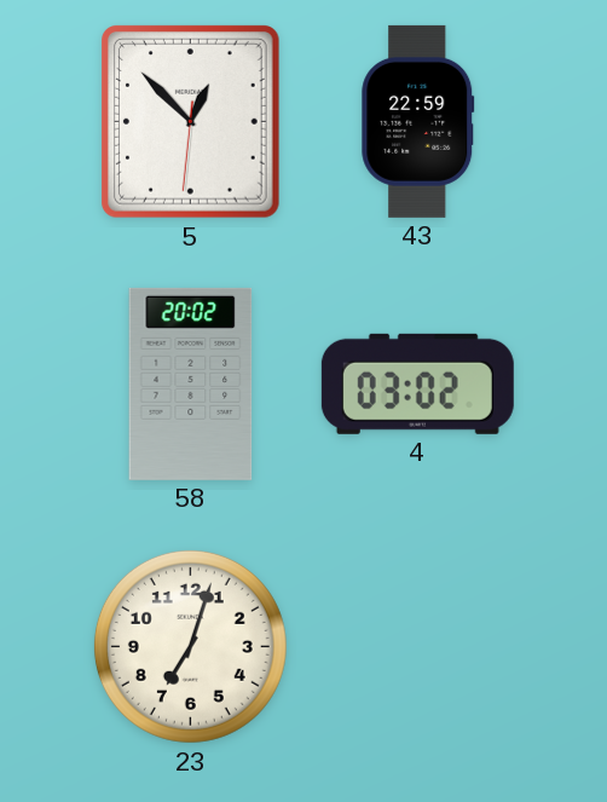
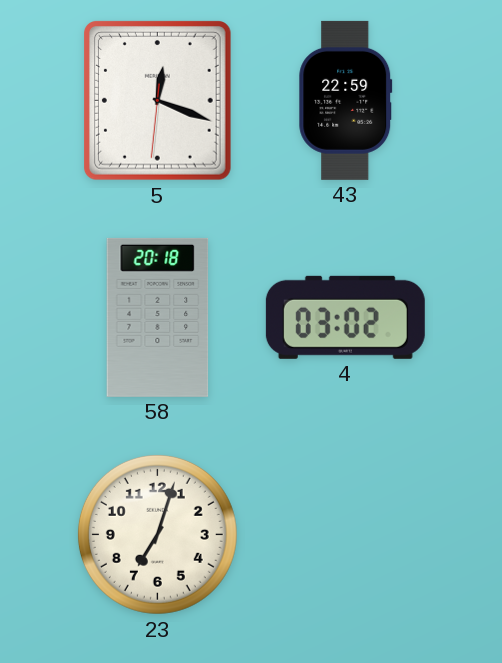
5: 12:52 -> 12:18 (158, 101)
58: 20:02 -> 20:18 (158, 317)
